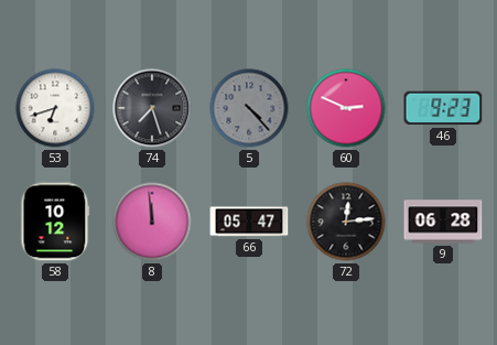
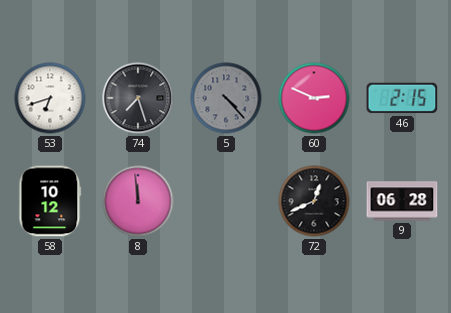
46: 9:23 -> 2:15 (402, 98)
66: 05:47 -> none (249, 222)
72: 12:14 -> 12:41 (314, 201)
